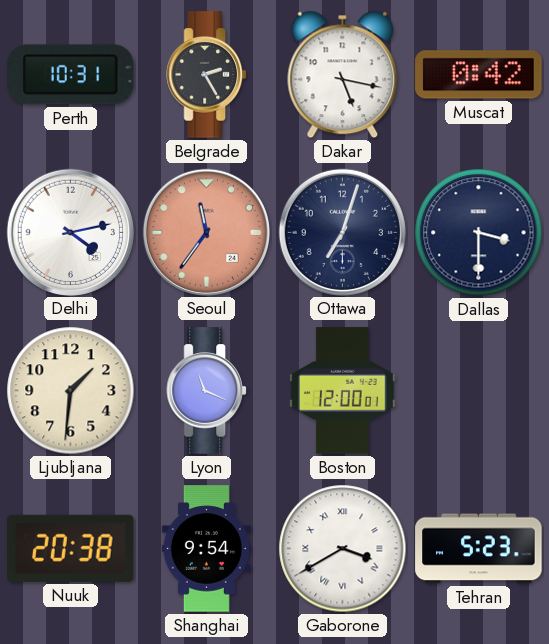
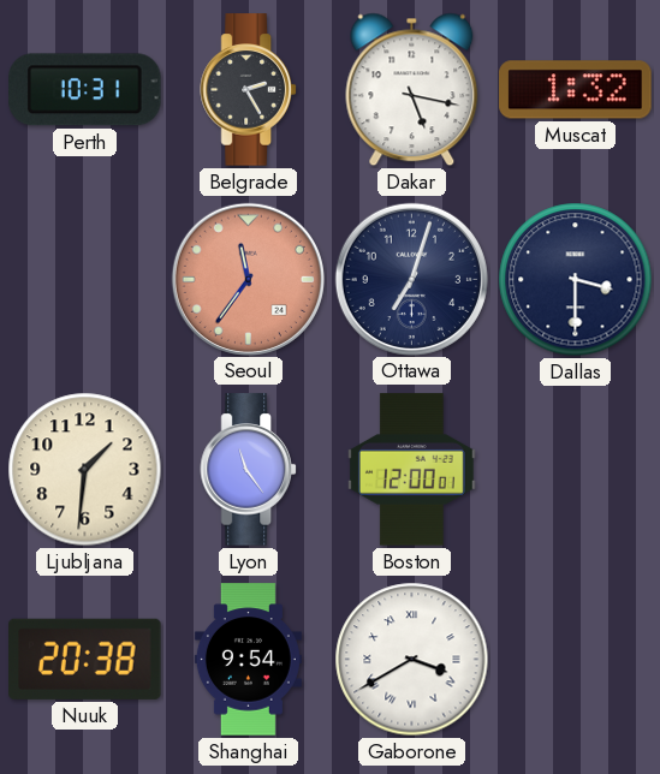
Muscat: 0:42 -> 1:32 (576, 90)
Delhi: 4:13 -> none (70, 232)
Lyon: 11:19 -> 11:24 (248, 470)
Tehran: 5:23 -> none (479, 549)
